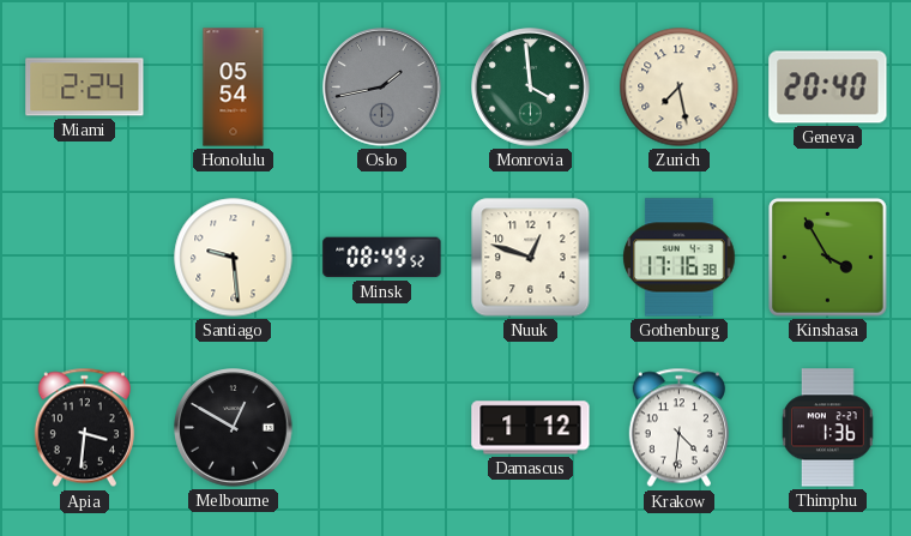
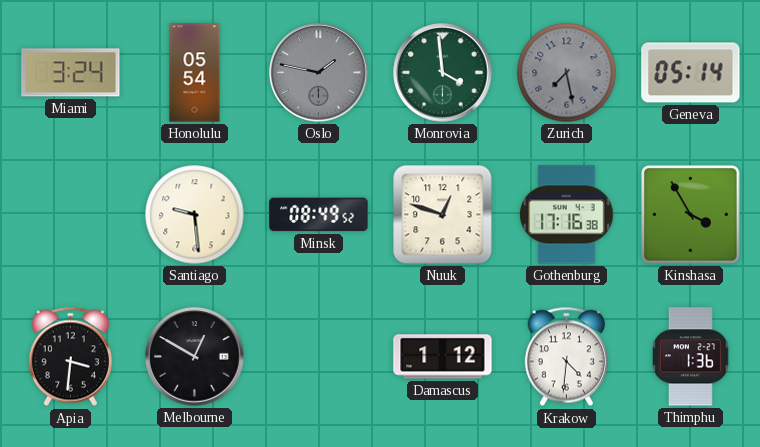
Miami: 2:24 -> 3:24 (71, 73)
Oslo: 1:43 -> 1:47 (319, 73)
Zurich dial: cream -> grey (567, 73)
Geneva: 20:40 -> 05:14 (691, 73)
